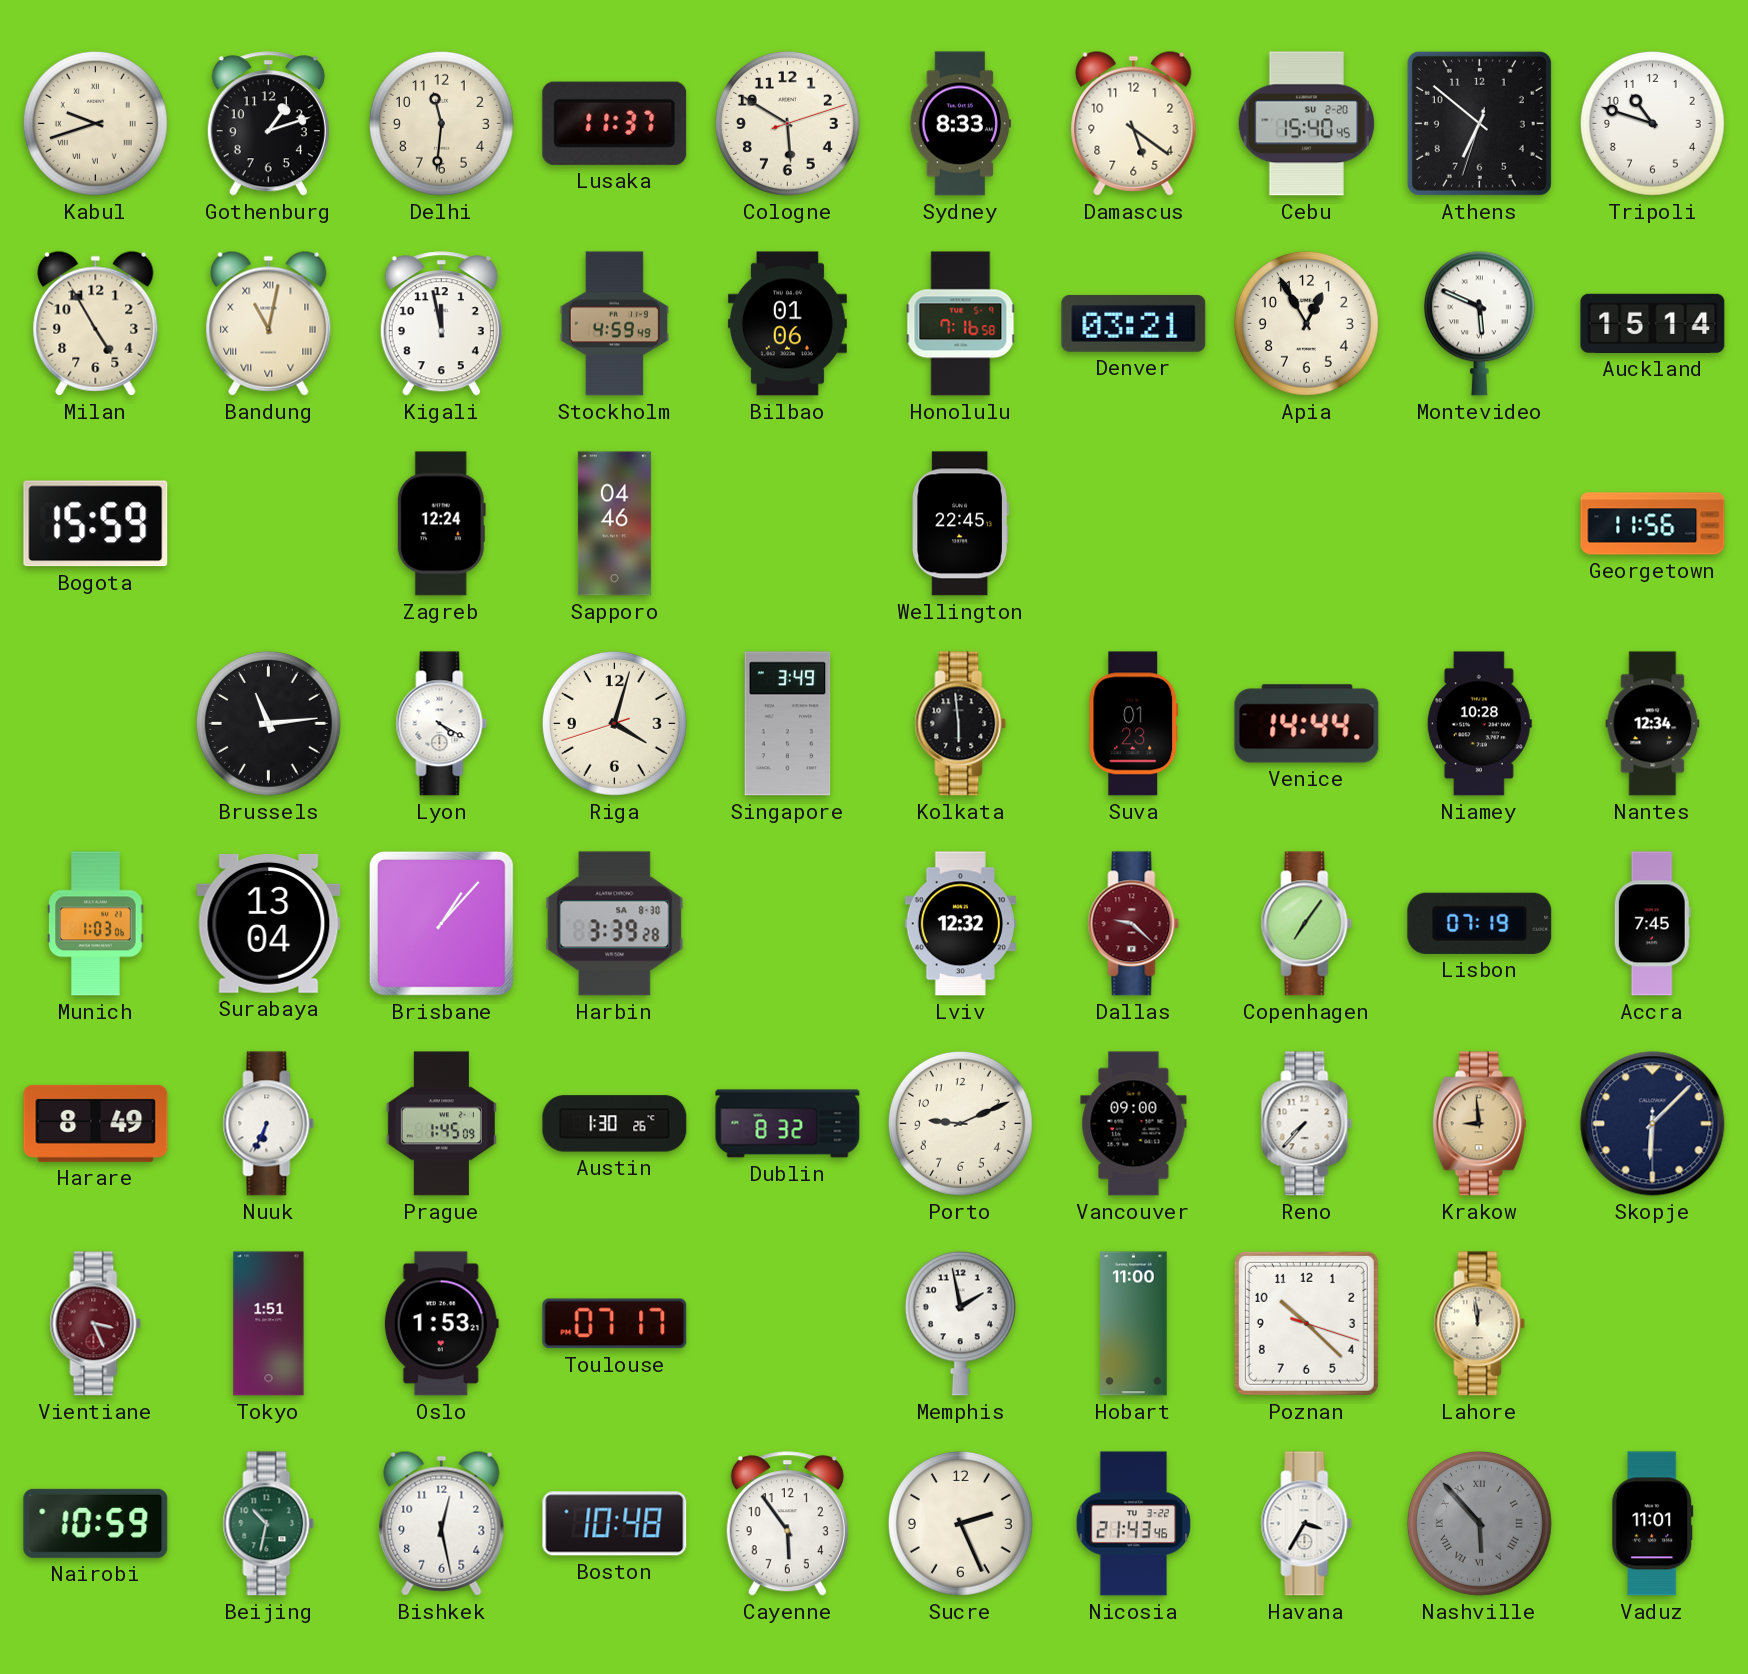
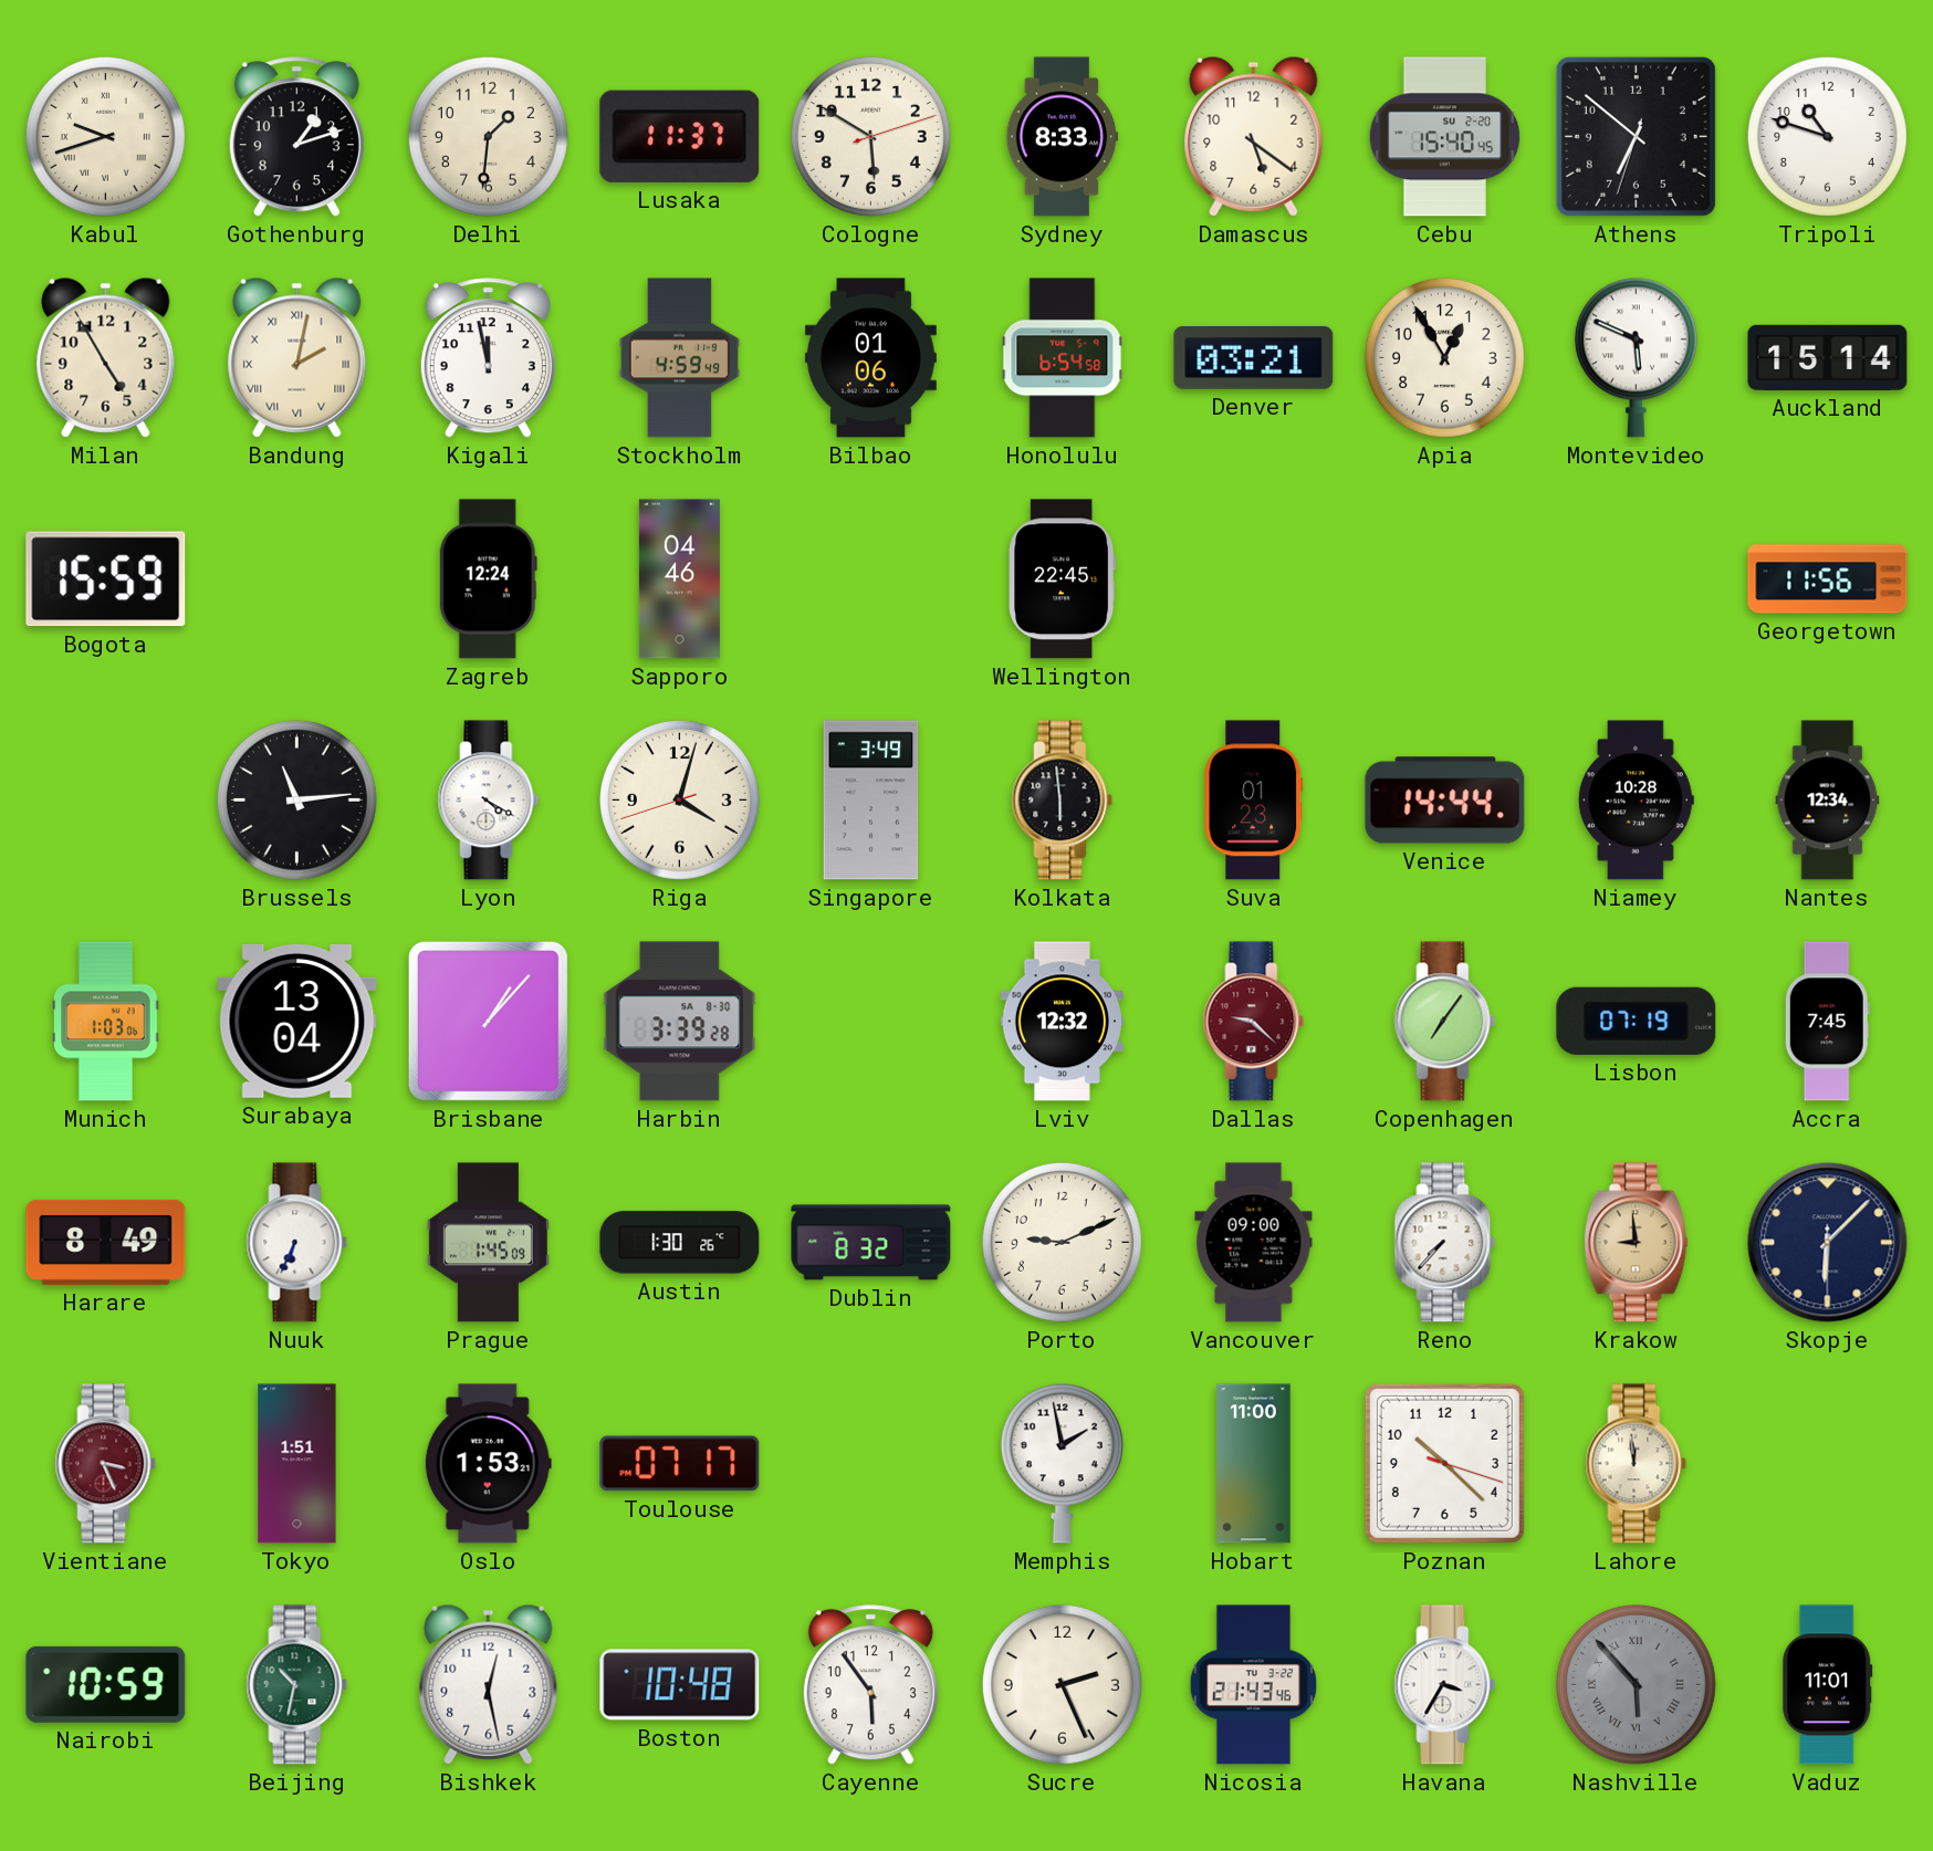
Delhi: 11:31 -> 1:31 (488, 136)
Bandung: 11:02 -> 2:02 (297, 357)
Honolulu: 7:16 -> 6:54 (1063, 358)
